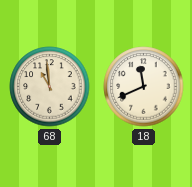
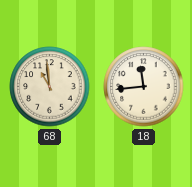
18: 11:41 -> 11:44 (144, 87)
